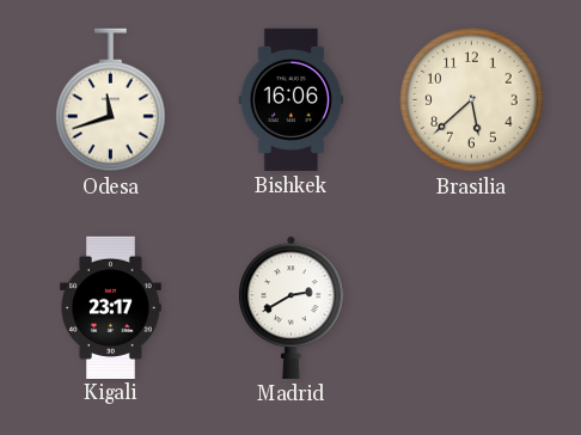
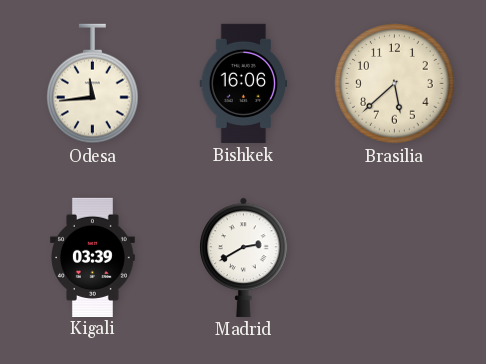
Odesa: 11:42 -> 11:44 (93, 84)
Kigali: 23:17 -> 03:39 (93, 257)
